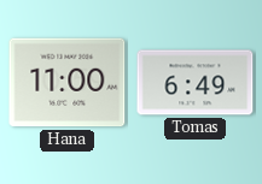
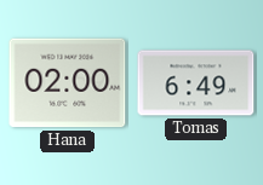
Hana: 11:00 -> 02:00 (68, 83)
